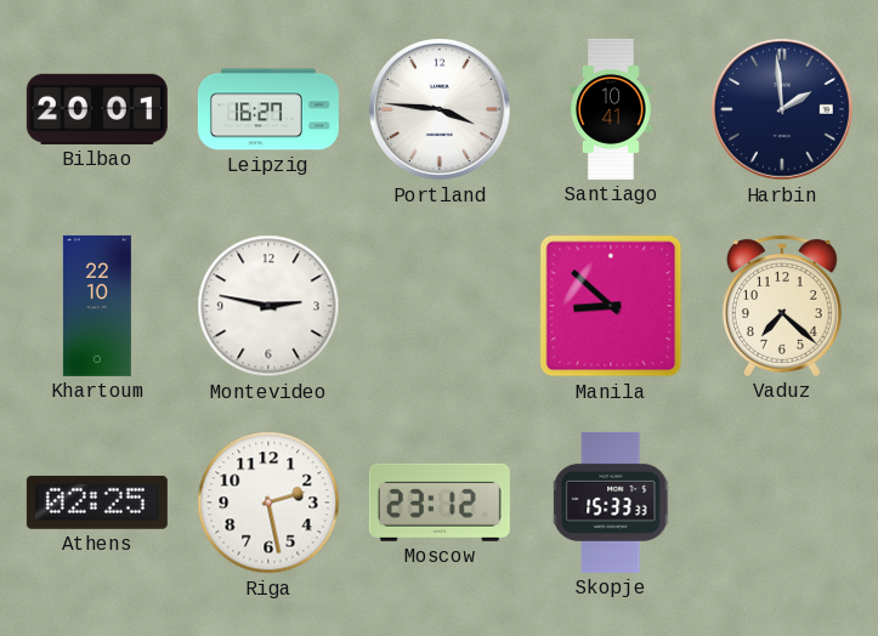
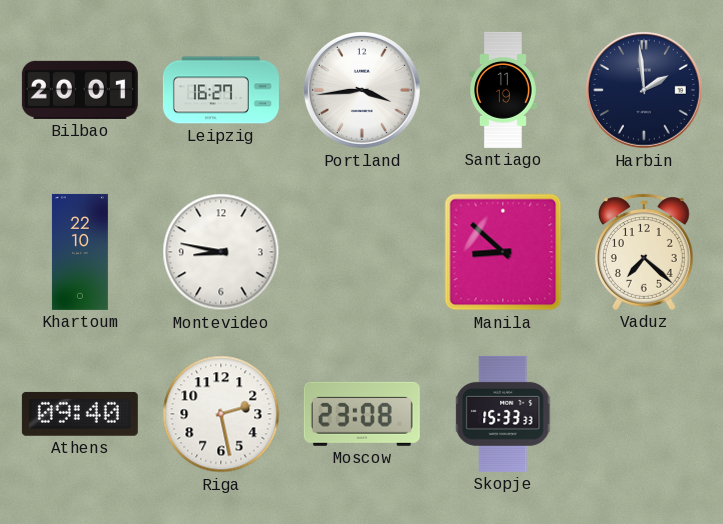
Portland: 3:46 -> 3:44 (363, 91)
Santiago: 10:41 -> 11:19 (503, 90)
Montevideo: 2:47 -> 8:47 (221, 252)
Athens: 02:25 -> 09:40 (80, 414)
Moscow: 23:12 -> 23:08 (362, 414)
